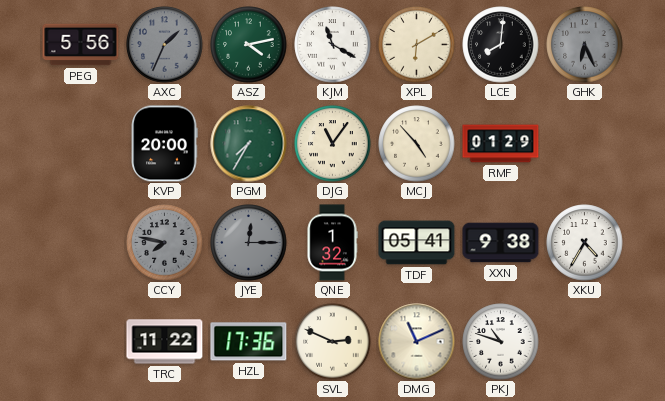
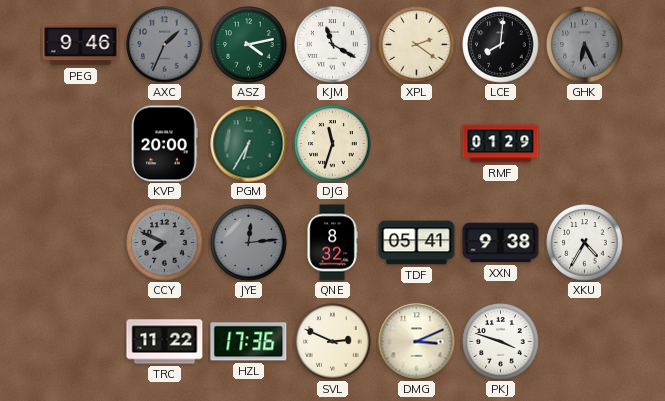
PEG: 5:56 -> 9:46 (81, 45)
XPL: 6:10 -> 2:21 (417, 45)
PGM: 7:35 -> 6:35 (249, 144)
DJG: 11:06 -> 11:33 (333, 144)
MCJ: 4:53 -> none (417, 144)
CCY: 7:47 -> 7:49 (165, 243)
JYE: 12:15 -> 12:14 (249, 243)
QNE: 1:32 -> 8:32 (332, 243)
DMG: 11:11 -> 3:11 (417, 342)
PKJ: 10:48 -> 3:48 (501, 342)
